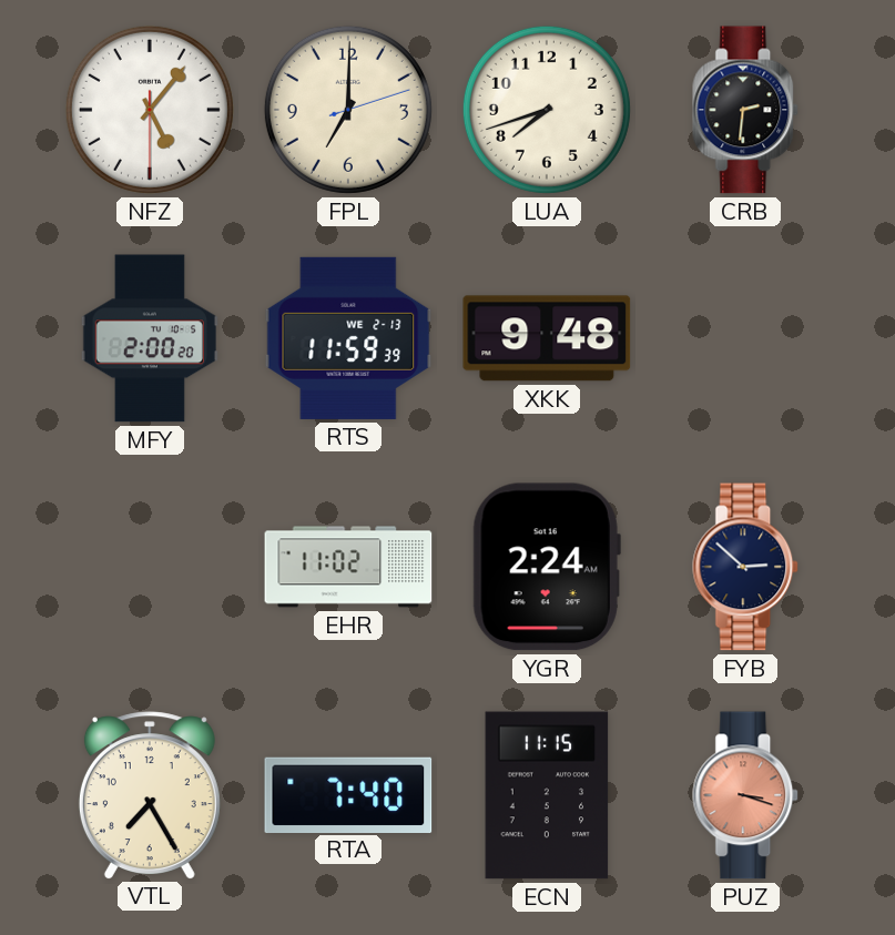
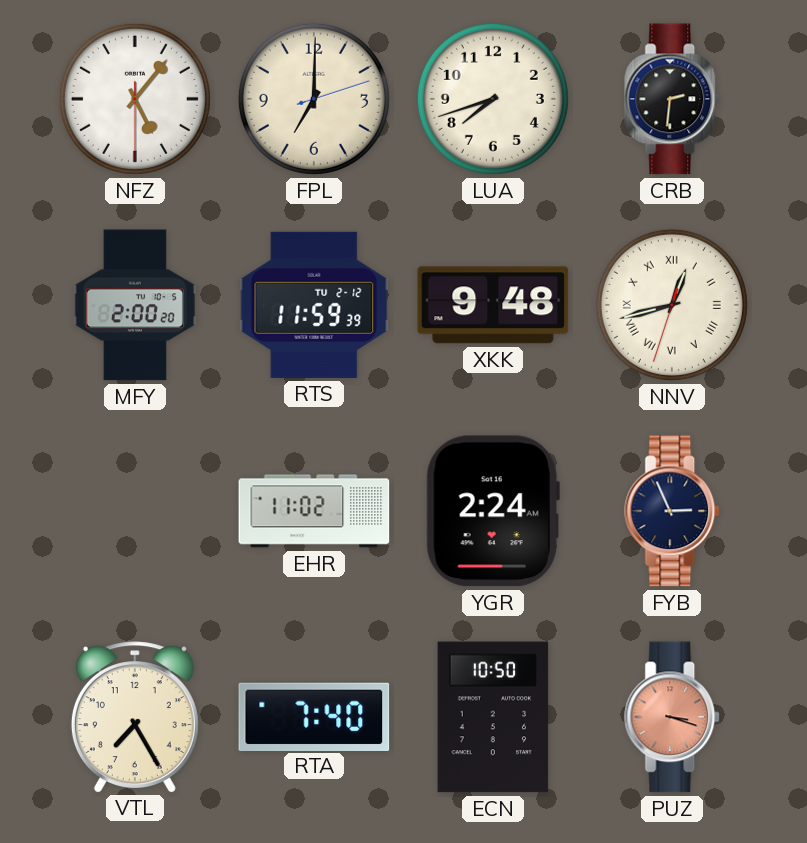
RTS date: WE 2-13 -> TU 2-12 (314, 305)
NNV: none -> 12:42 (672, 305)
FYB: 2:52 -> 2:56 (673, 511)
ECN: 11:15 -> 10:50 (493, 717)
